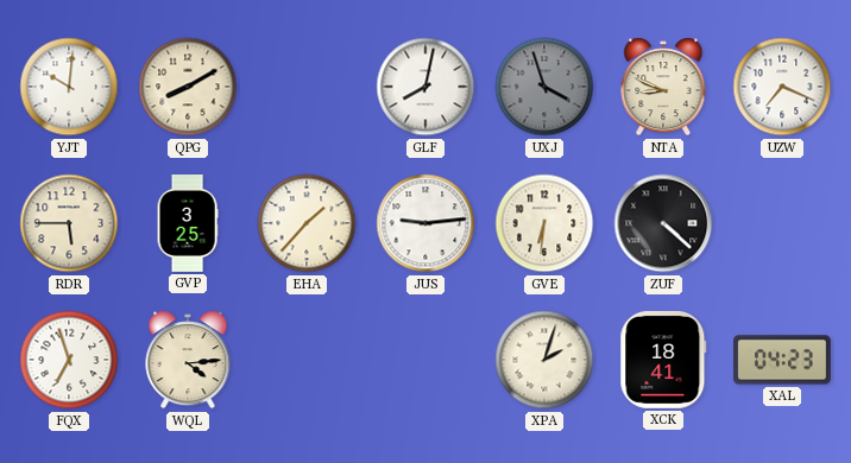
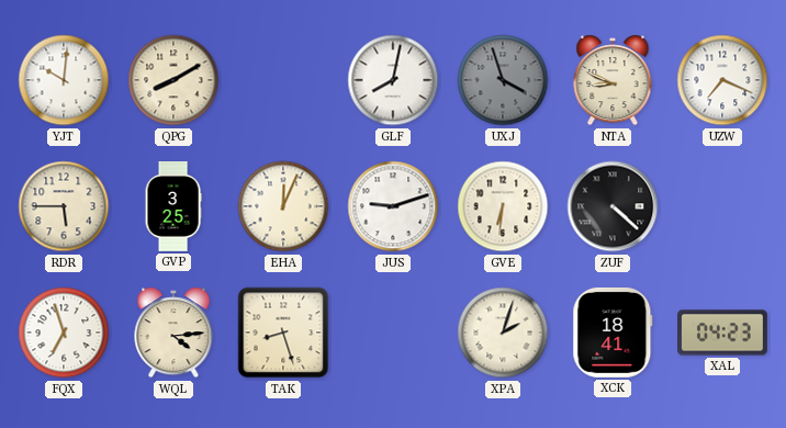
EHA: 1:37 -> 12:04 (283, 206)
JUS: 9:14 -> 9:12 (393, 206)
TAK: none -> 8:27 (283, 333)
